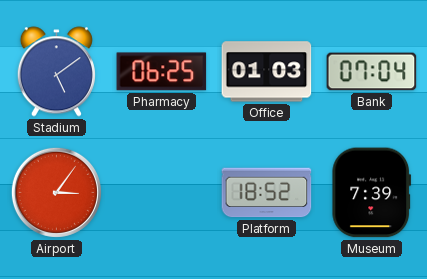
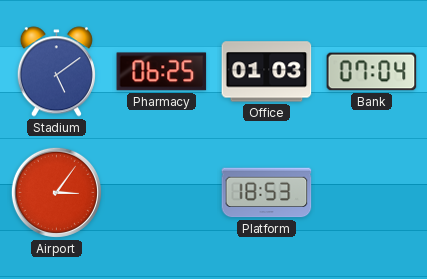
Platform: 18:52 -> 18:53 (267, 193)
Museum: 7:39 -> none (372, 193)
